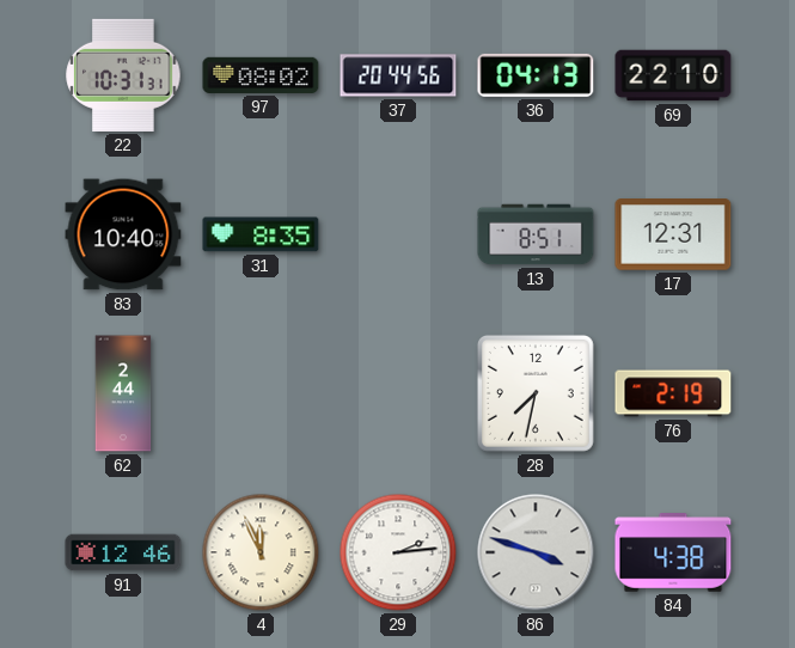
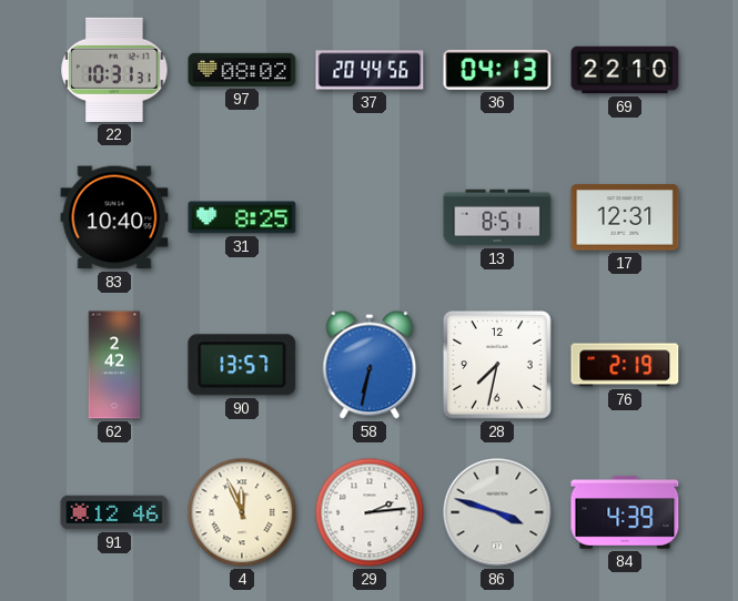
31: 8:35 -> 8:25 (242, 217)
62: 2:44 -> 2:42 (114, 365)
90: none -> 13:57 (242, 365)
58: none -> 6:32 (370, 365)
84: 4:38 -> 4:39 (625, 512)
